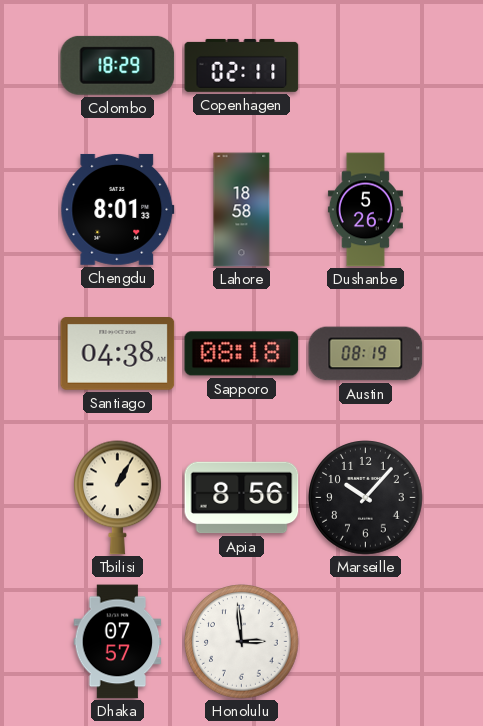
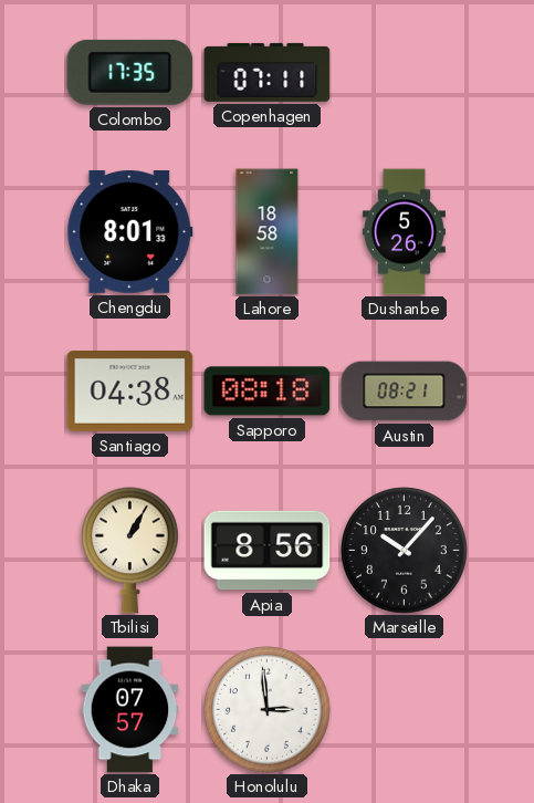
Colombo: 18:29 -> 17:35 (130, 72)
Copenhagen: 02:11 -> 07:11 (268, 72)
Austin: 08:19 -> 08:21 (405, 392)
